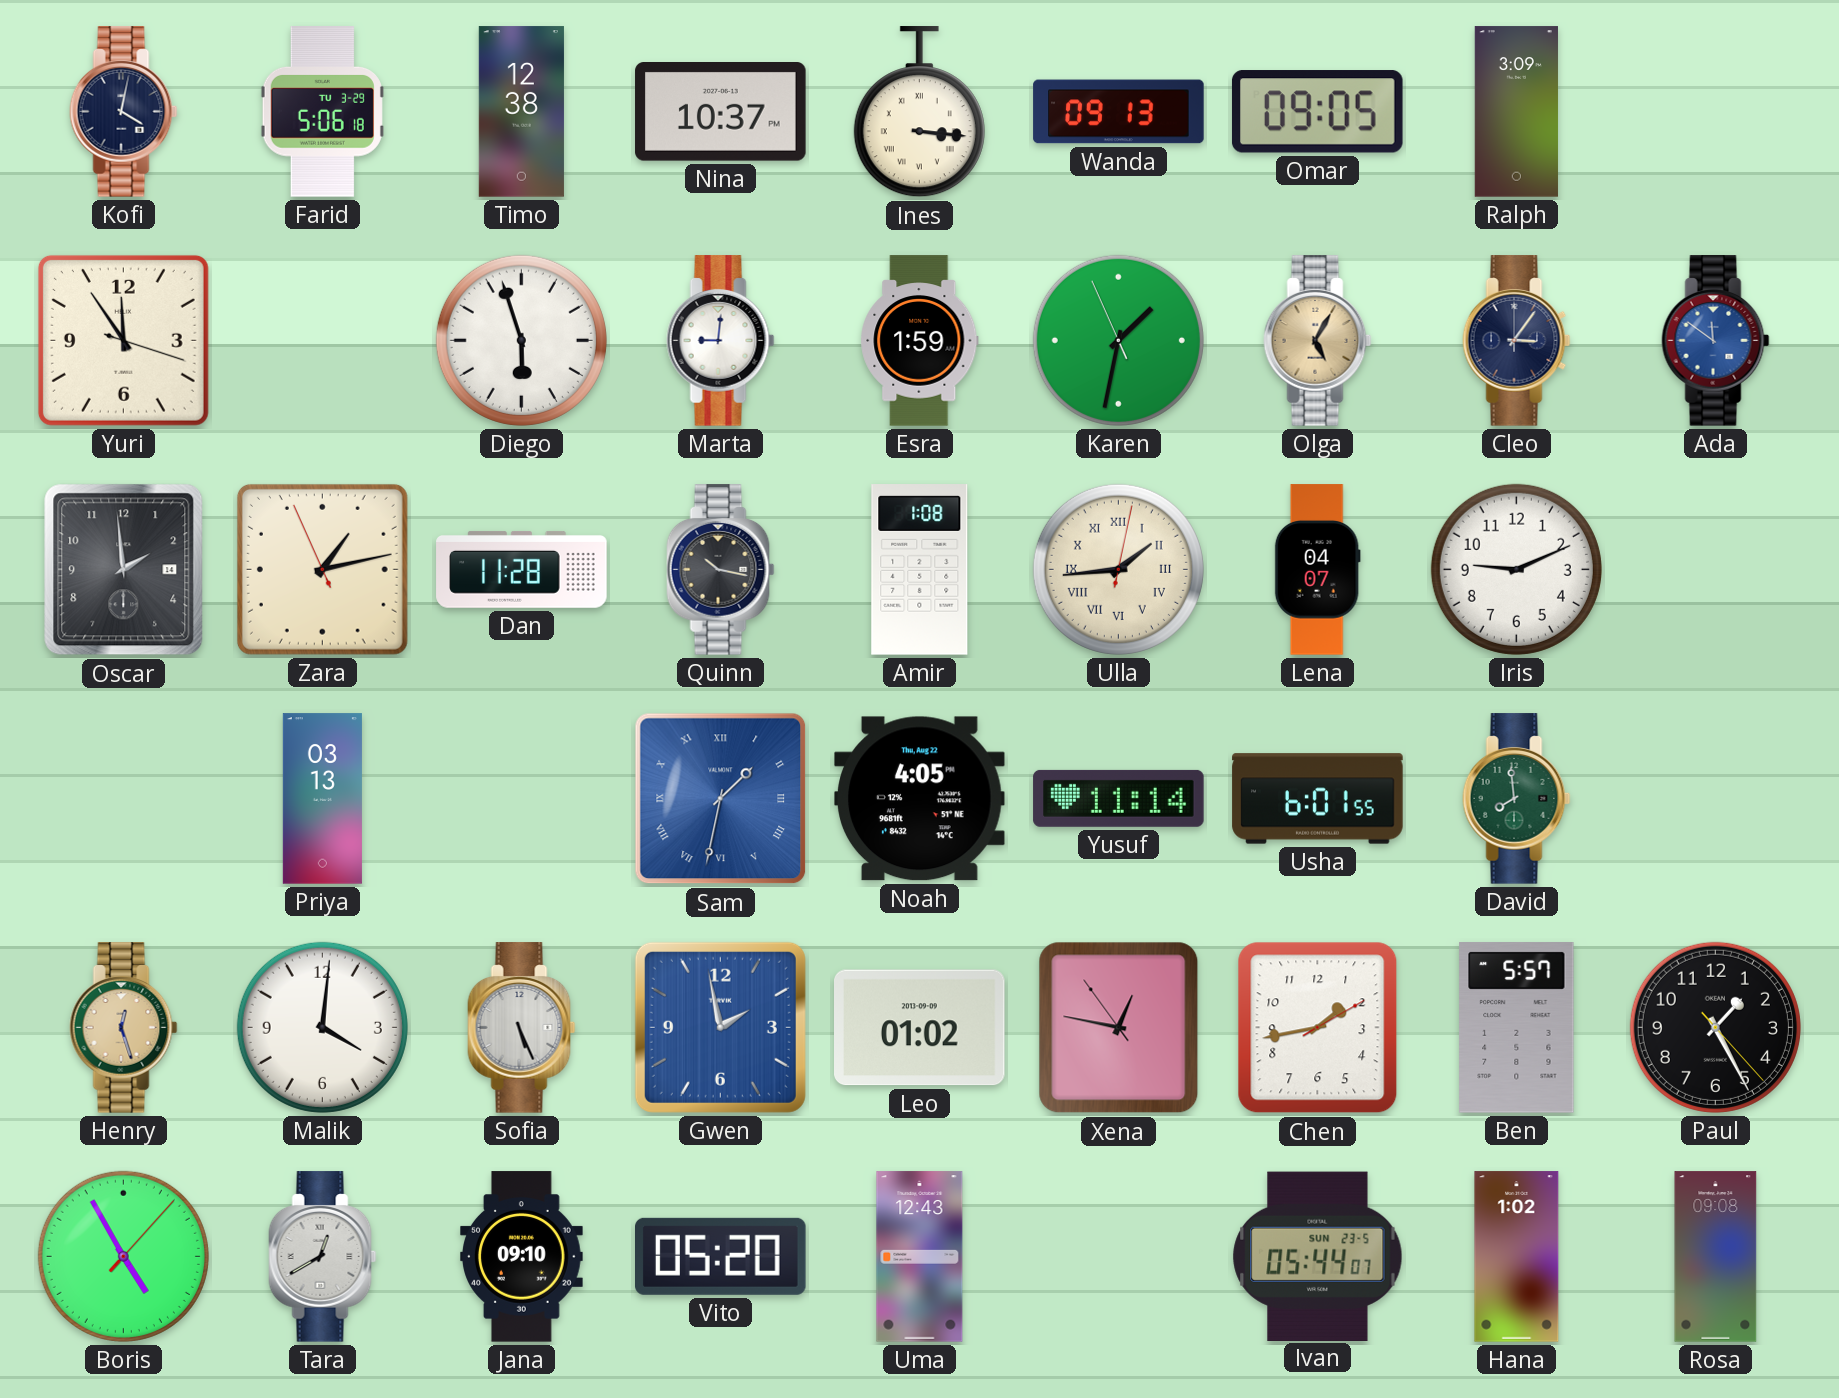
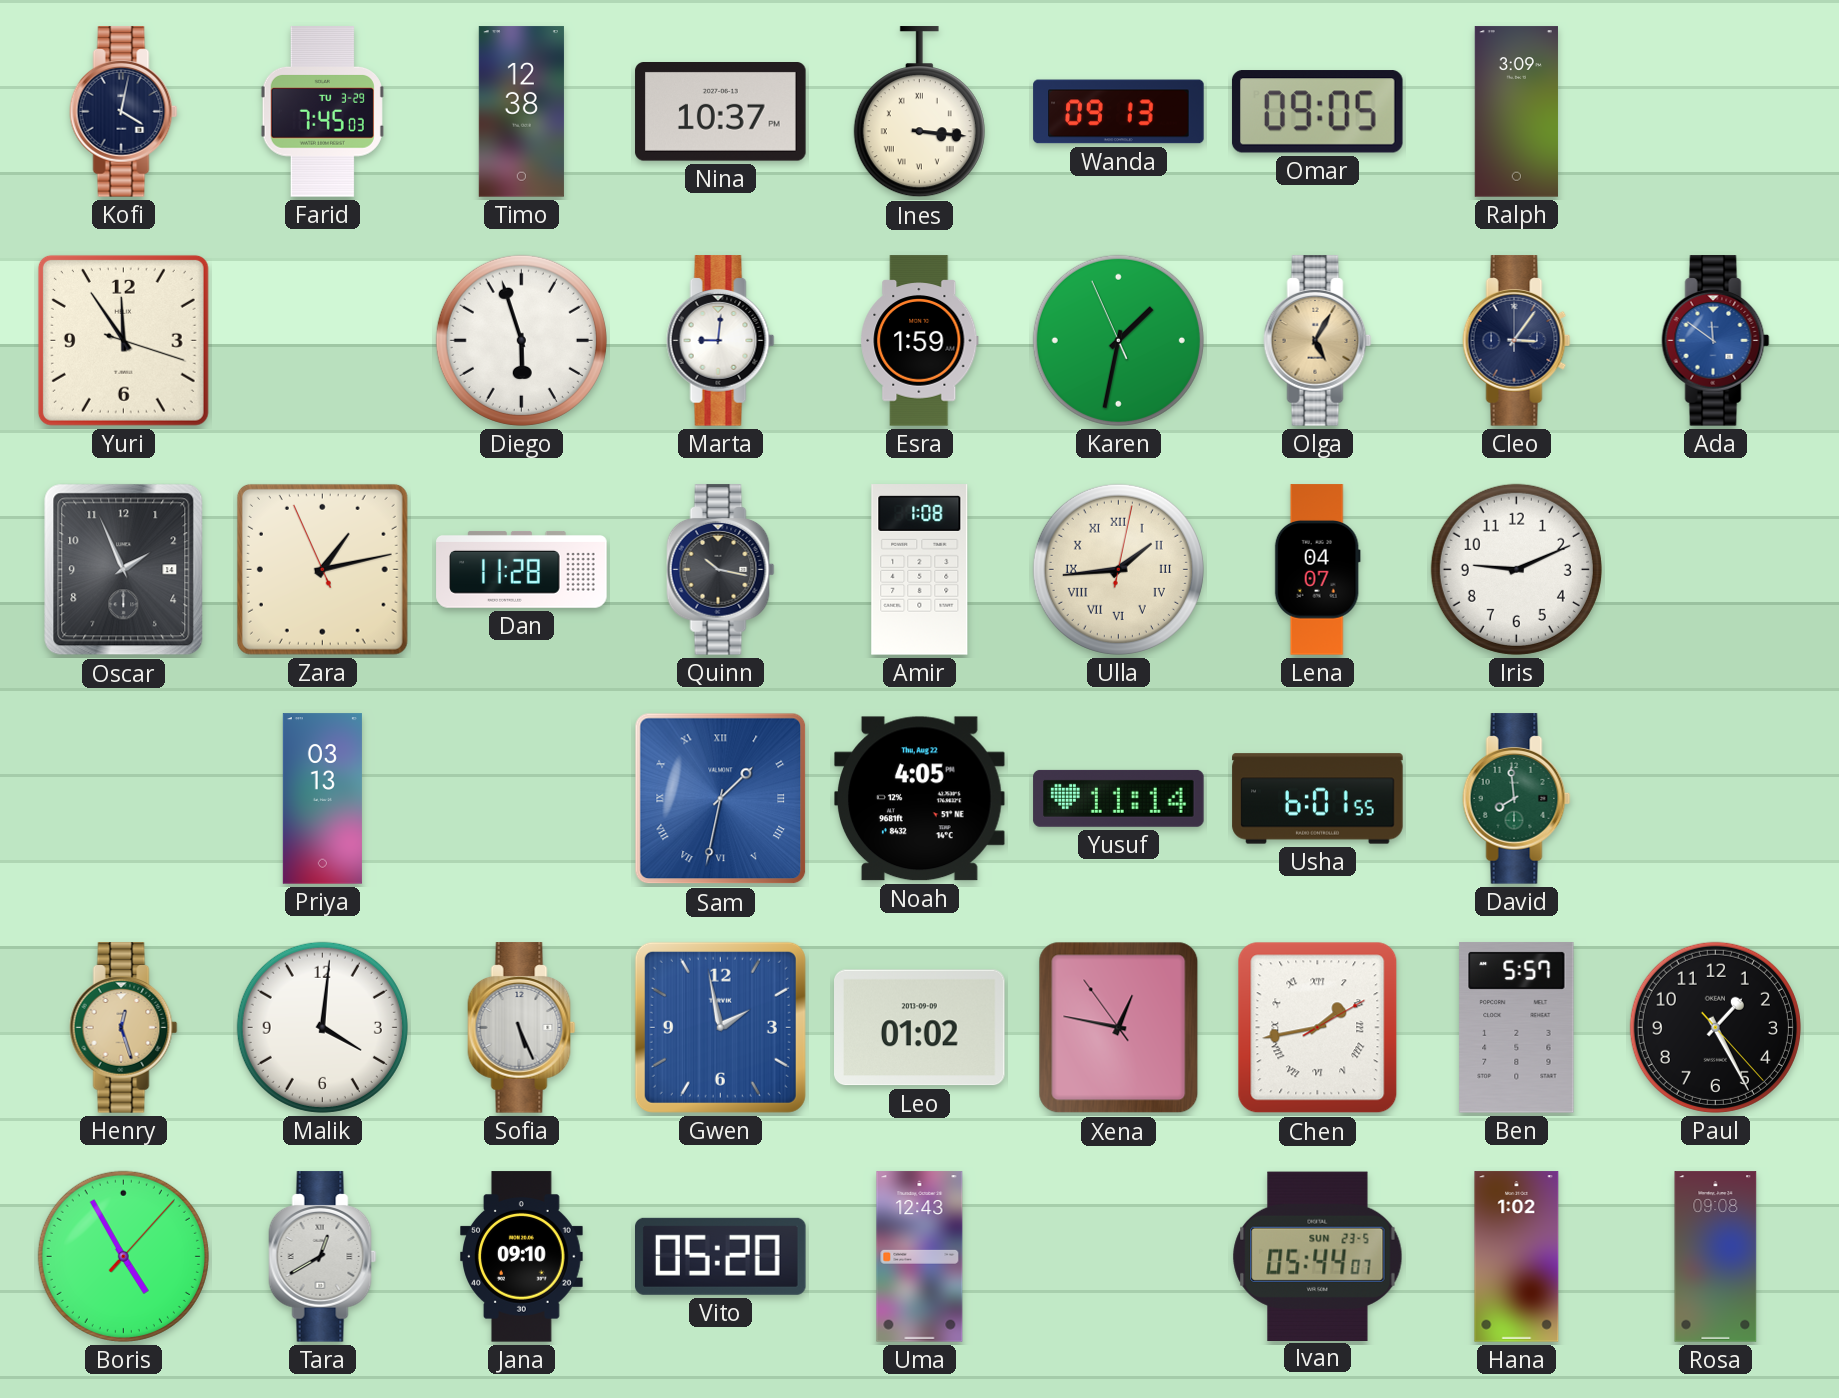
Farid: 5:06 -> 7:45 (322, 112)
Oscar: 1:59 -> 1:56 (124, 570)
Chen numerals: Arabic -> Roman (1318, 1028)
